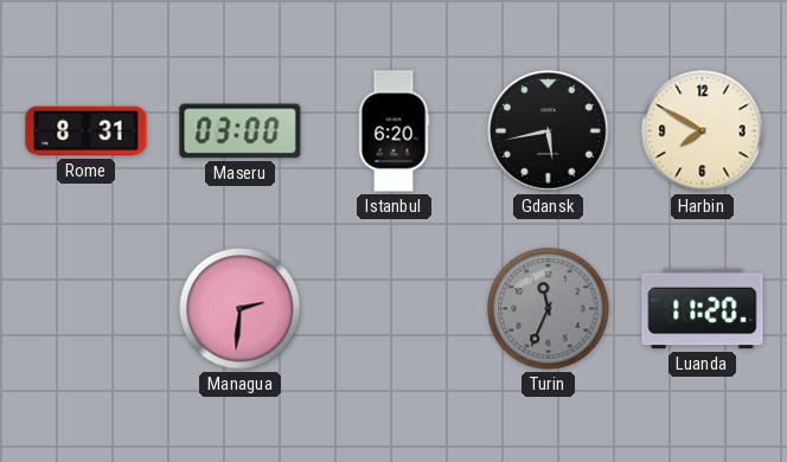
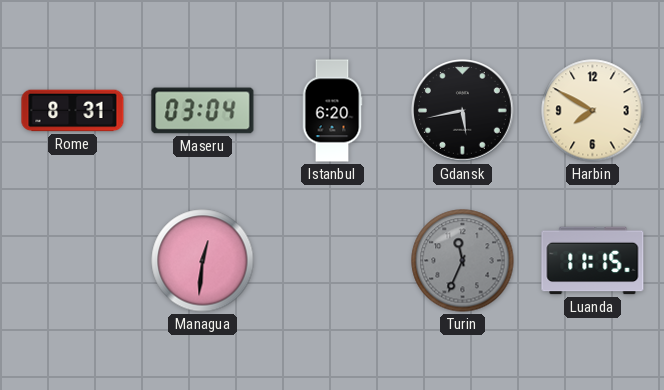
Maseru: 03:00 -> 03:04 (203, 111)
Managua: 2:31 -> 12:31 (203, 261)
Luanda: 11:20 -> 11:15 (593, 261)
